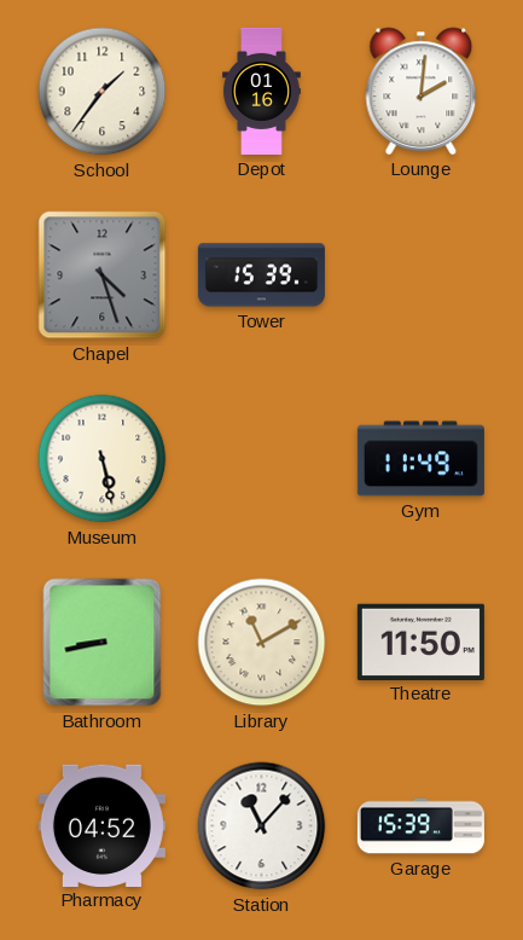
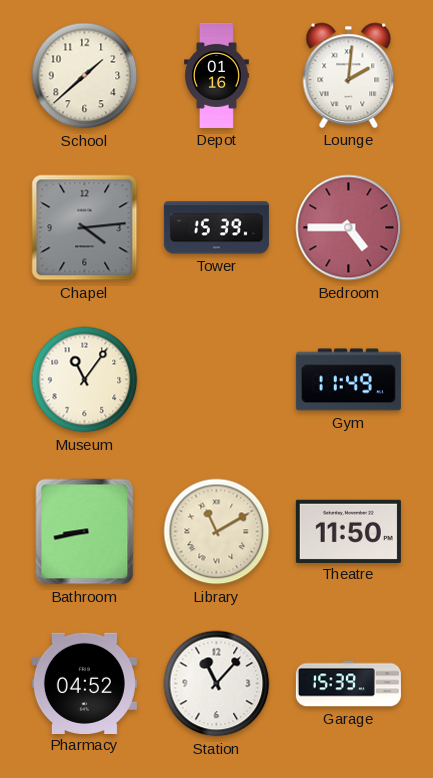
School: 1:36 -> 1:38 (85, 76)
Chapel: 4:27 -> 4:14 (85, 228)
Bedroom: none -> 4:45 (349, 228)
Museum: 5:28 -> 11:06 (85, 380)
